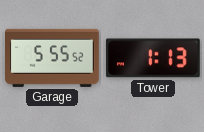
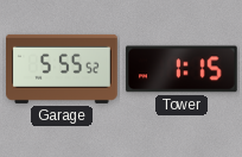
Tower: 1:13 -> 1:15 (181, 69)
